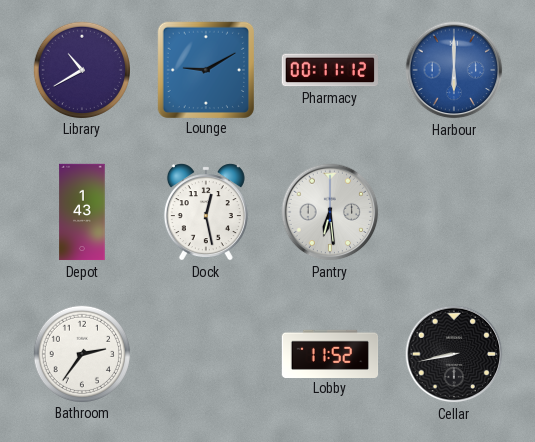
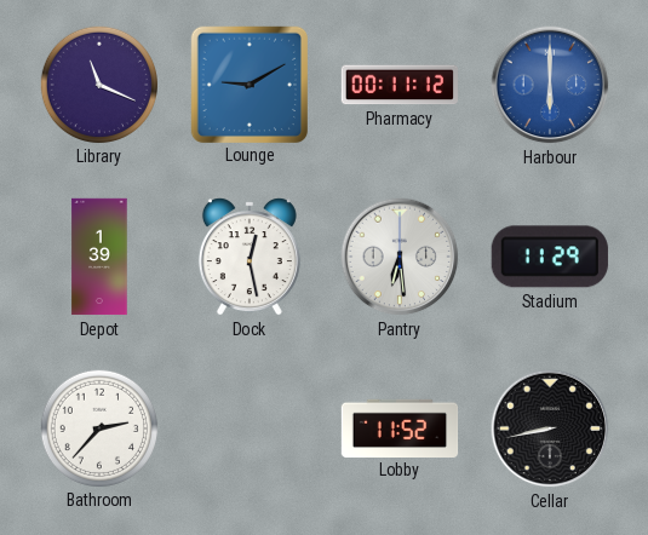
Library: 10:40 -> 11:19 (98, 84)
Depot: 1:43 -> 1:39 (99, 257)
Stadium: none -> 11:29 (550, 257)
Bathroom: 2:36 -> 2:37 (98, 427)
